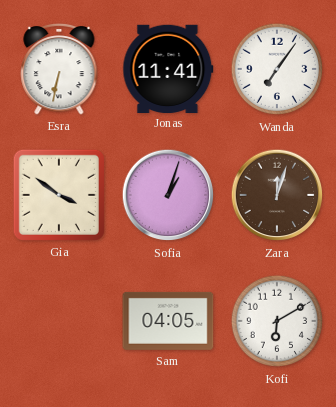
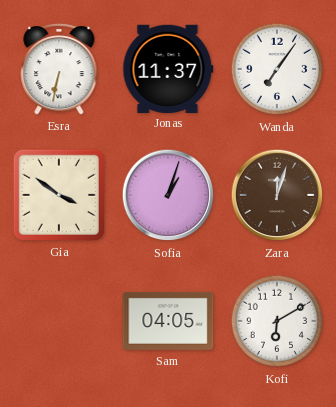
Jonas: 11:41 -> 11:37 (168, 68)
